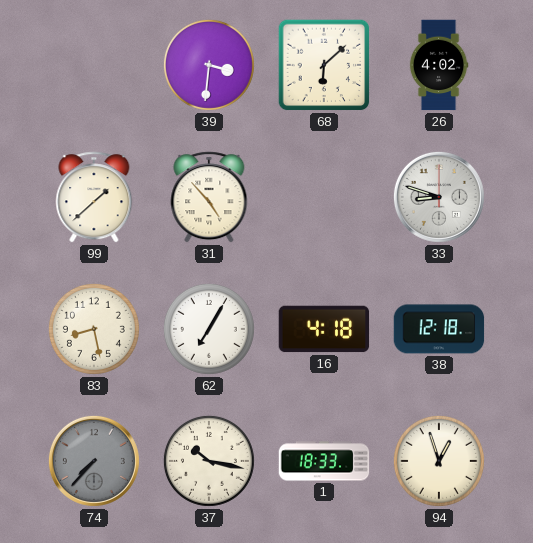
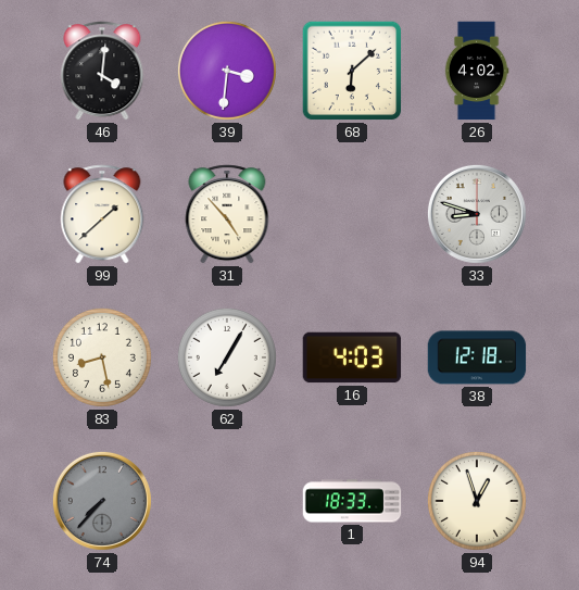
46: none -> 4:01 (102, 71)
16: 4:18 -> 4:03 (352, 357)
37: 10:17 -> none (209, 461)
